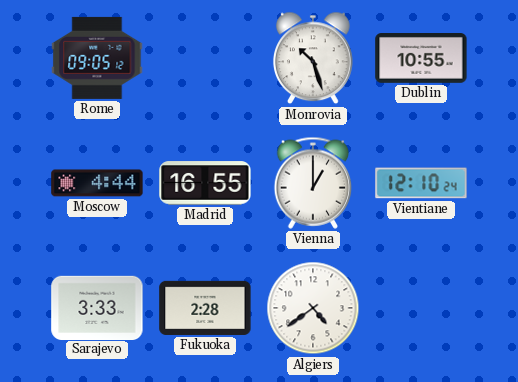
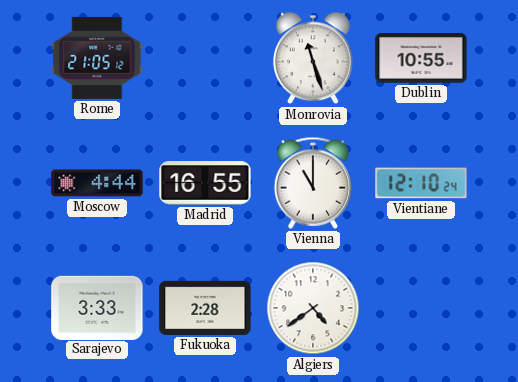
Rome: 09:05 -> 21:05 (97, 58)
Monrovia: 10:27 -> 11:27 (313, 58)
Vienna: 1:00 -> 11:00 (313, 183)
